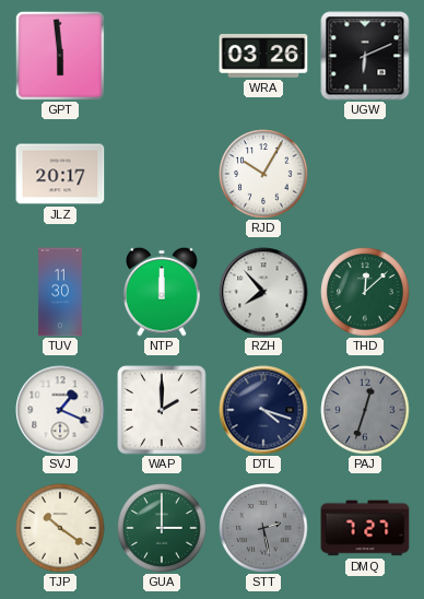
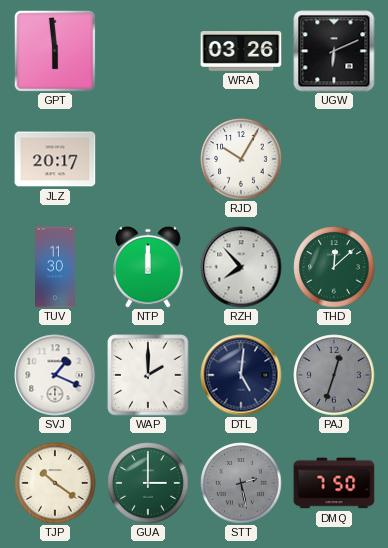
DTL: 4:18 -> 5:01 (241, 375)
DMQ: 7:27 -> 7:50 (334, 483)
